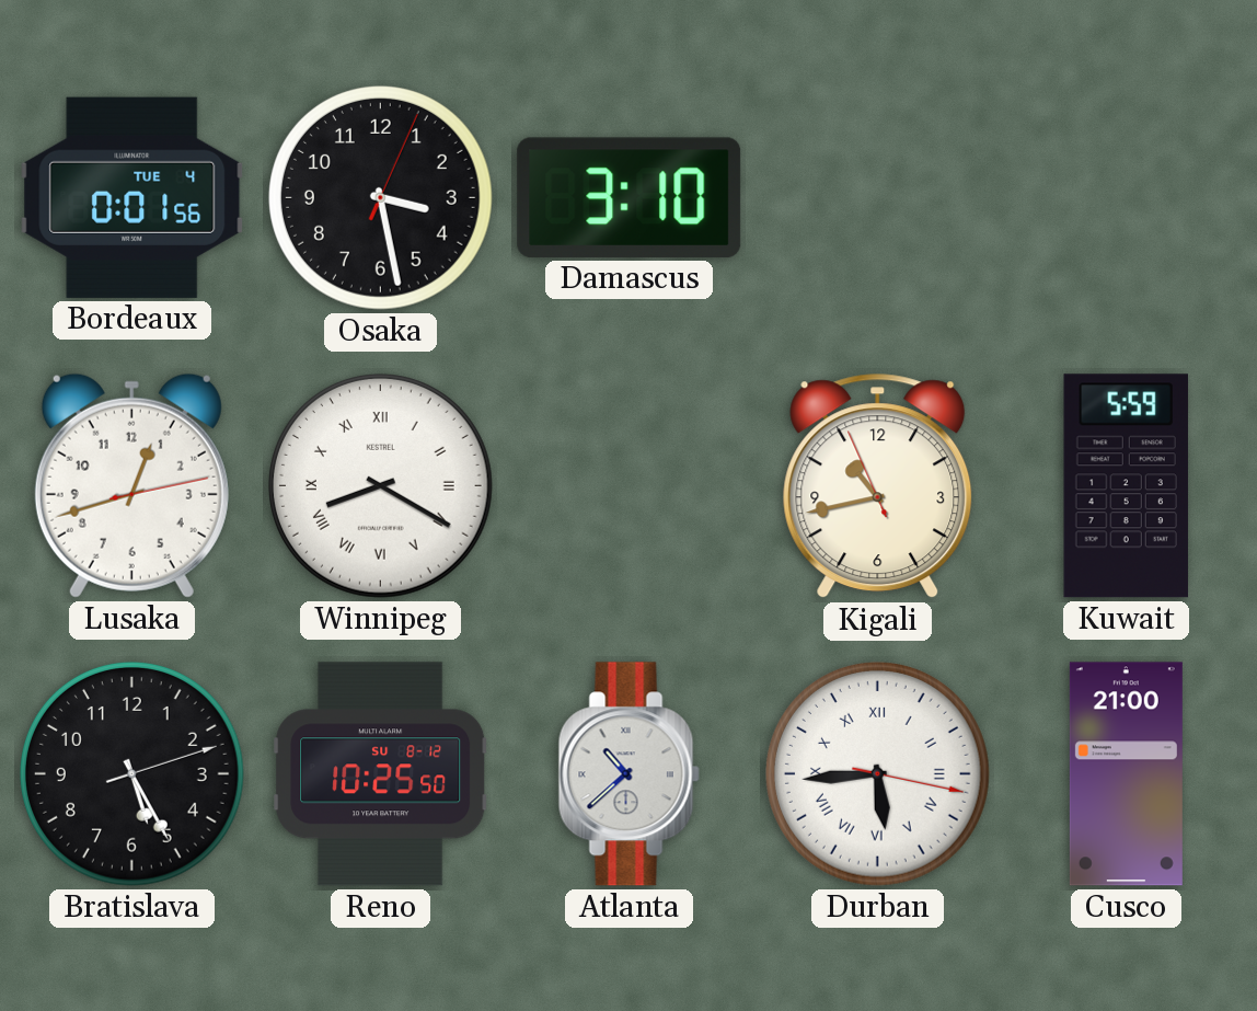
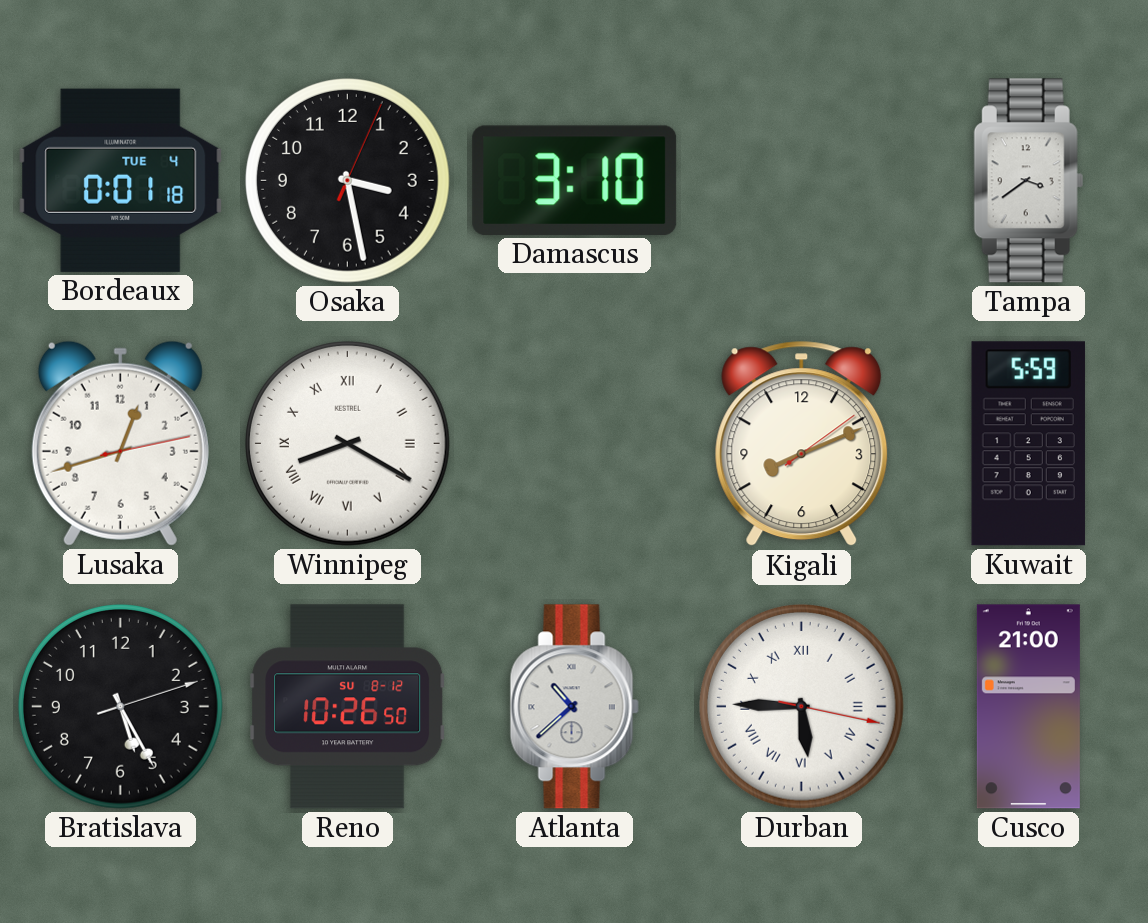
Bordeaux: 0:01:56 -> 0:01:18 (121, 180)
Tampa: none -> 3:39 (1028, 181)
Kigali: 10:42 -> 8:11 (802, 444)
Reno: 10:25 -> 10:26 (348, 707)
Durban: 5:44 -> 5:45 (801, 706)
